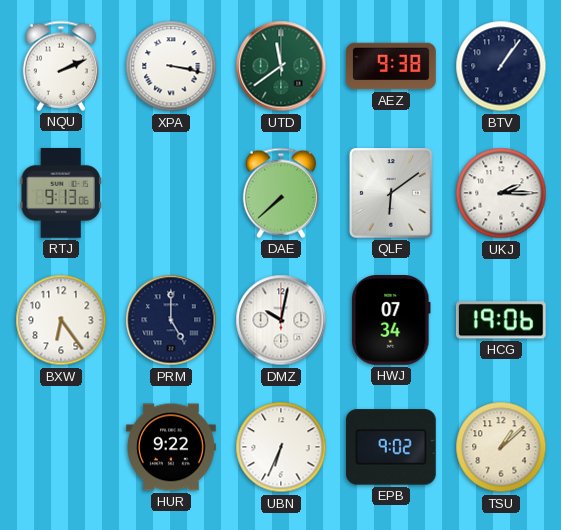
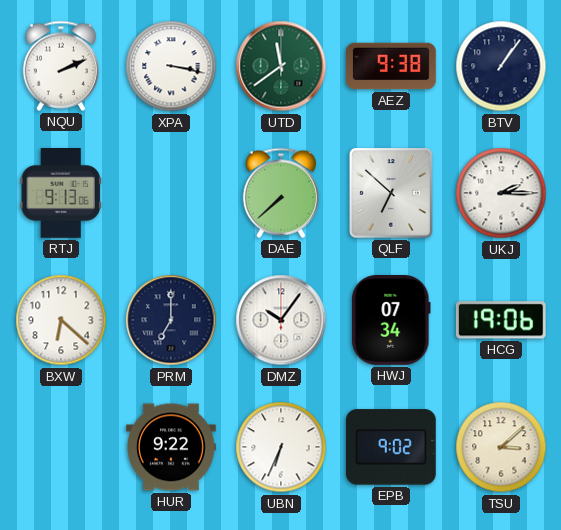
QLF: 6:09 -> 6:52 (391, 194)
BXW: 6:24 -> 6:22 (61, 320)
PRM: 5:00 -> 7:00 (171, 320)
DMZ: 10:02 -> 10:06 (281, 320)
TSU: 1:08 -> 3:08 (501, 447)
